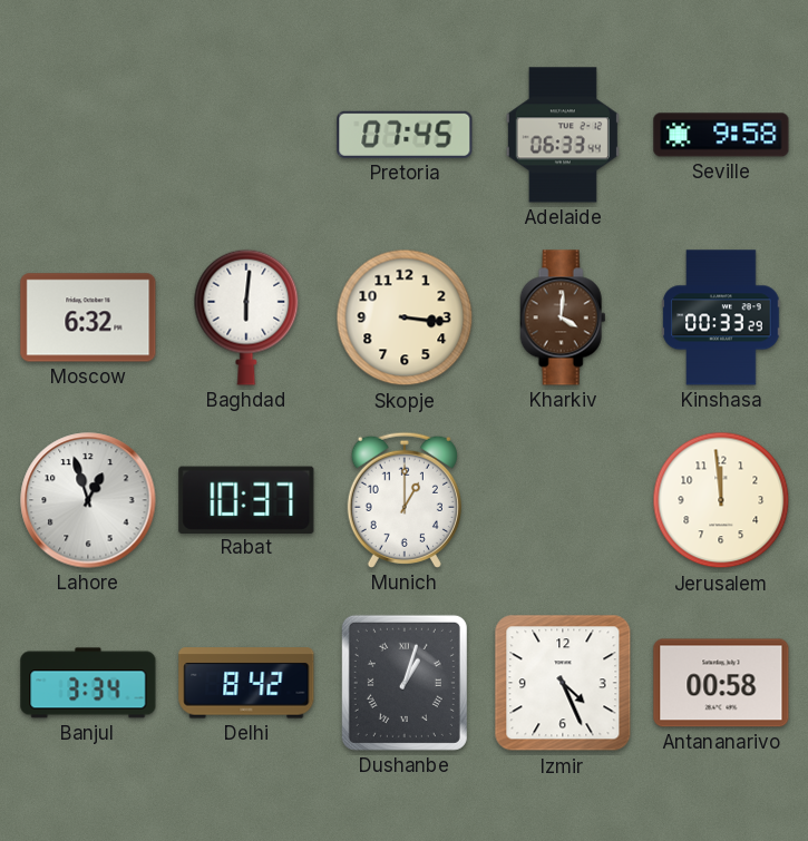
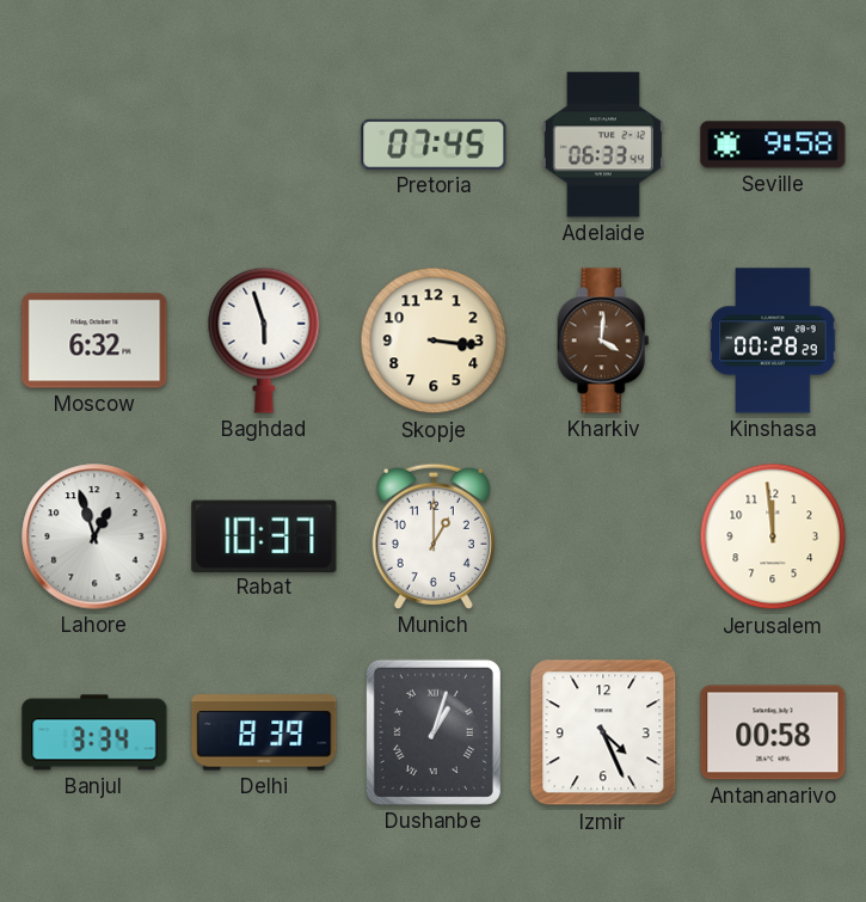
Baghdad: 6:01 -> 5:57 (264, 340)
Kinshasa: 00:33 -> 00:28 (773, 340)
Delhi: 8:42 -> 8:39 (264, 732)
